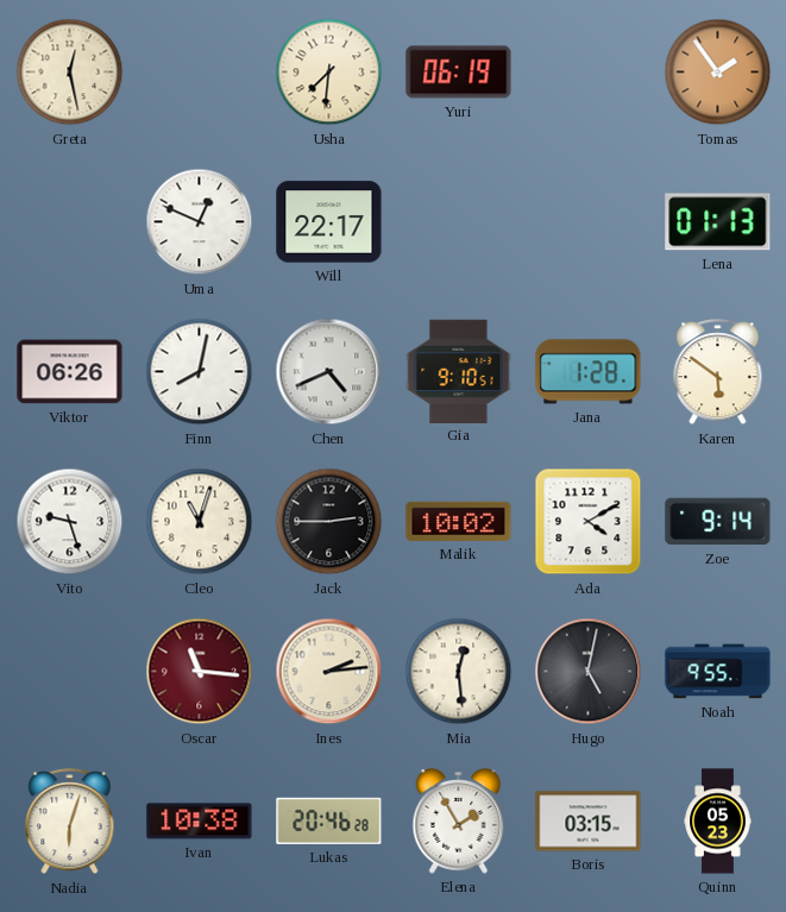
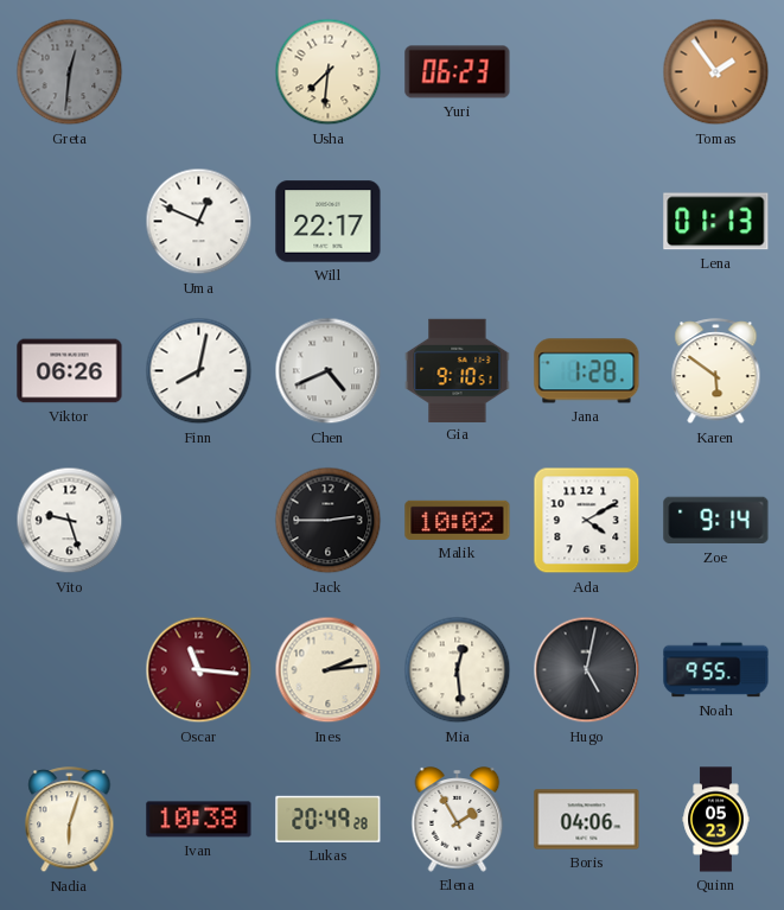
Greta: 12:28 -> 12:31 (70, 72)
Greta dial: cream -> grey (70, 72)
Yuri: 06:19 -> 06:23 (458, 72)
Cleo: 11:03 -> none (200, 522)
Lukas: 20:46 -> 20:49 (329, 819)
Boris: 03:15 -> 04:06 (587, 820)
